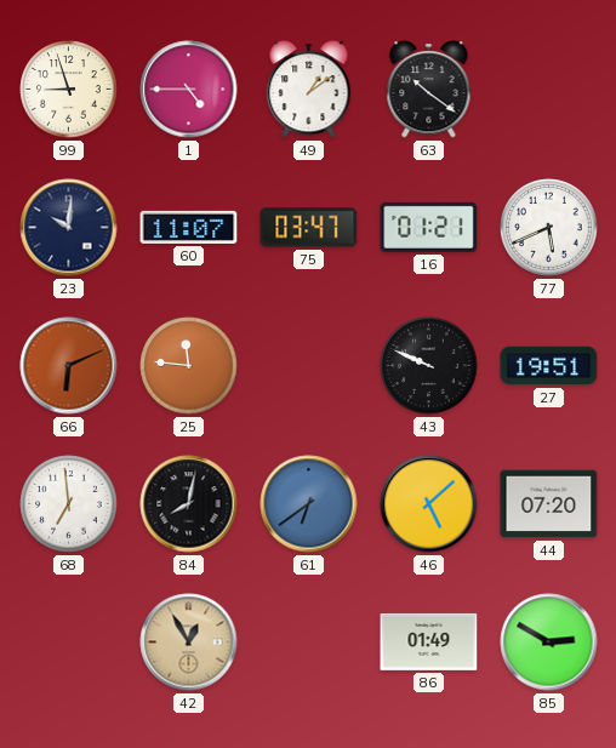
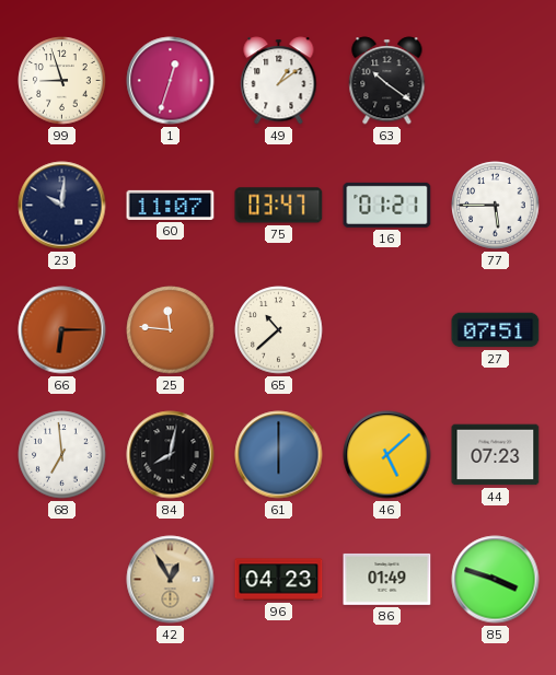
1: 4:45 -> 12:33 (171, 81)
77: 5:41 -> 5:45 (496, 206)
66: 6:11 -> 6:15 (62, 330)
65: none -> 10:38 (279, 330)
43: 9:49 -> none (429, 366)
27: 19:51 -> 07:51 (496, 330)
61: 6:39 -> 6:00 (279, 455)
44: 07:20 -> 07:23 (496, 455)
96: none -> 04:23 (279, 580)
85: 2:50 -> 3:48 (496, 580)
